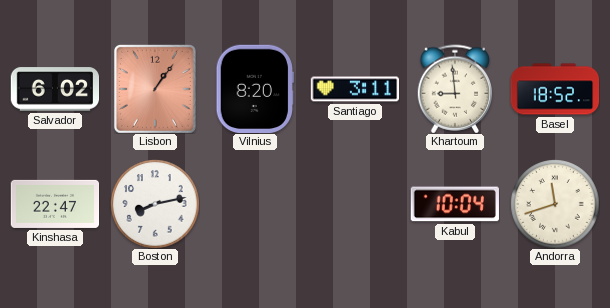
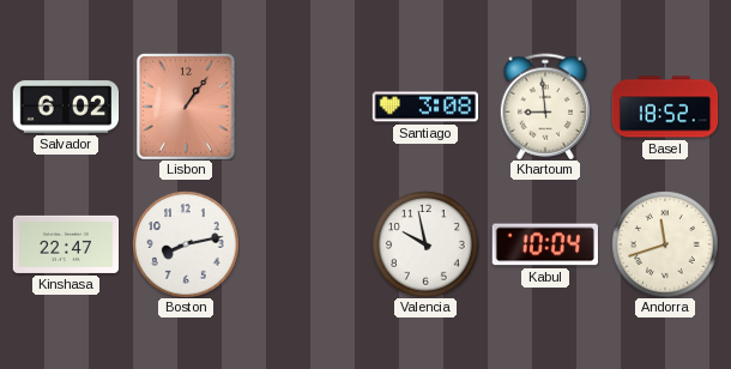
Vilnius: 8:20 -> none (255, 88)
Santiago: 3:11 -> 3:08 (425, 107)
Valencia: none -> 9:58 (425, 244)
